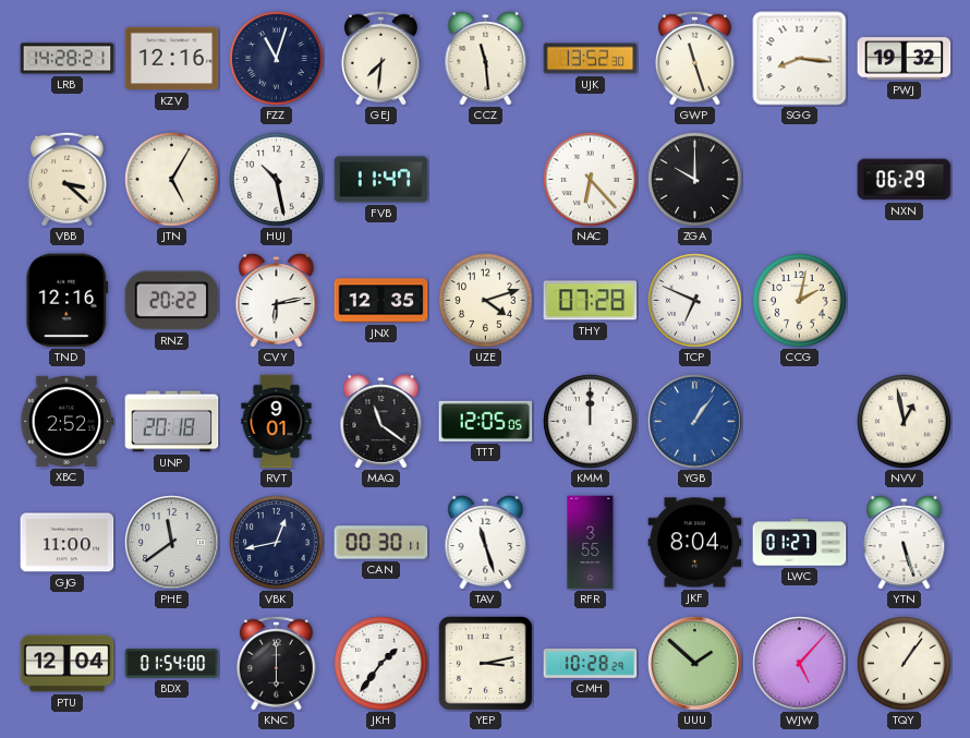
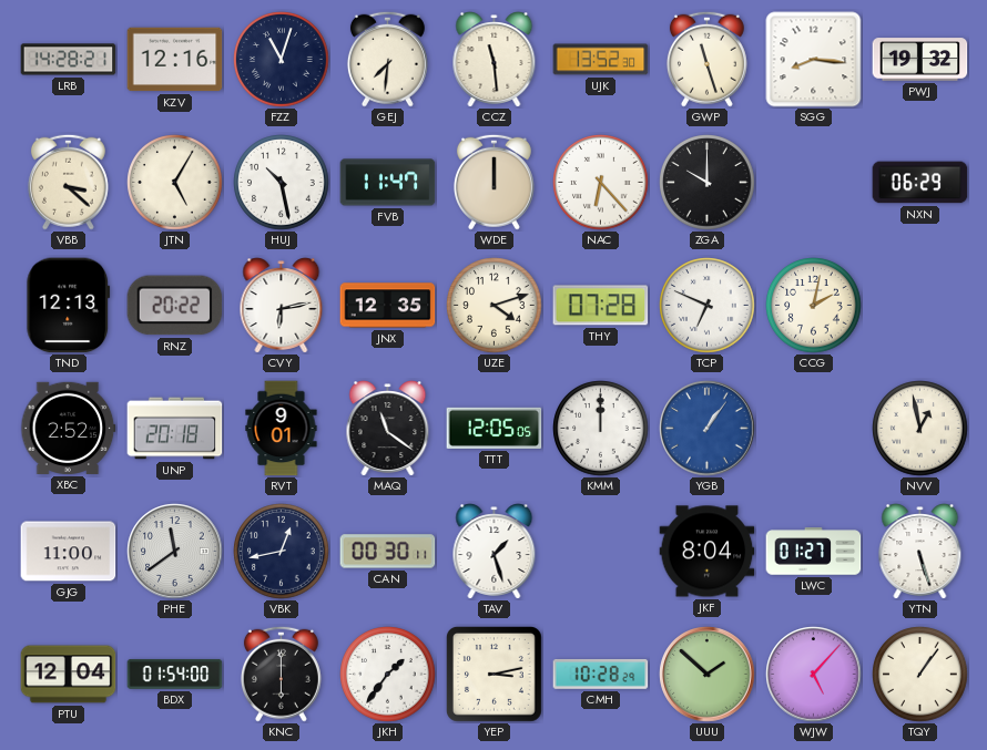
WDE: none -> 12:00 (493, 182)
TND: 12:16 -> 12:13 (69, 306)
TAV: 11:27 -> 1:27 (495, 552)
RFR: 3:55 -> none (591, 543)
